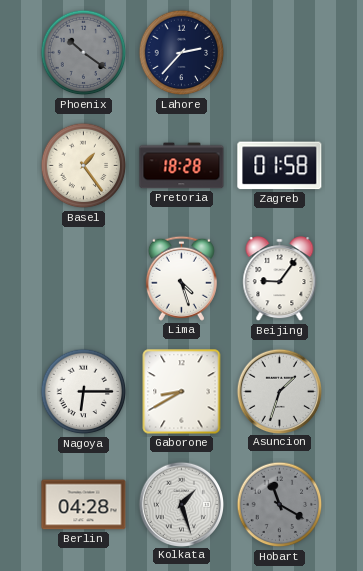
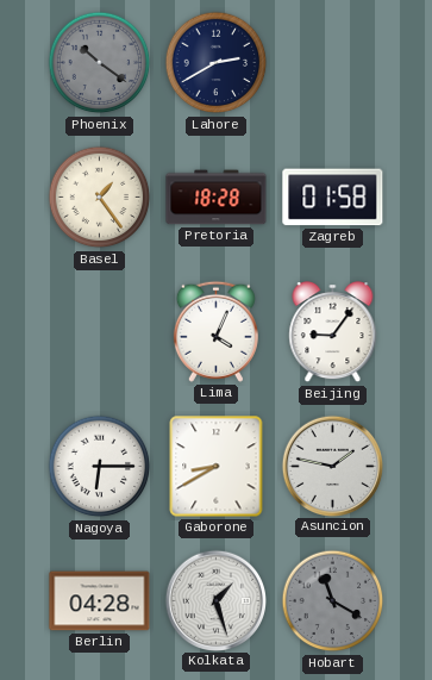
Lahore: 2:37 -> 2:40 (217, 63)
Lima: 4:27 -> 4:04 (215, 331)
Asuncion: 1:33 -> 1:47 (332, 466)
